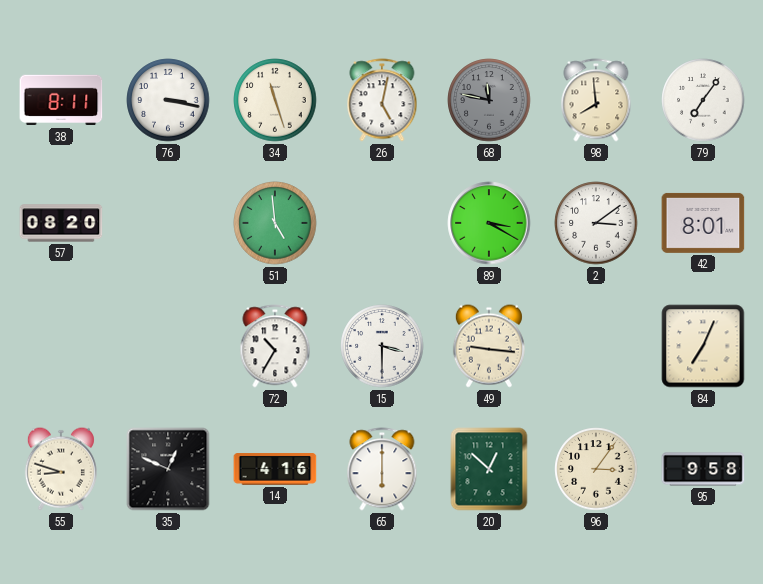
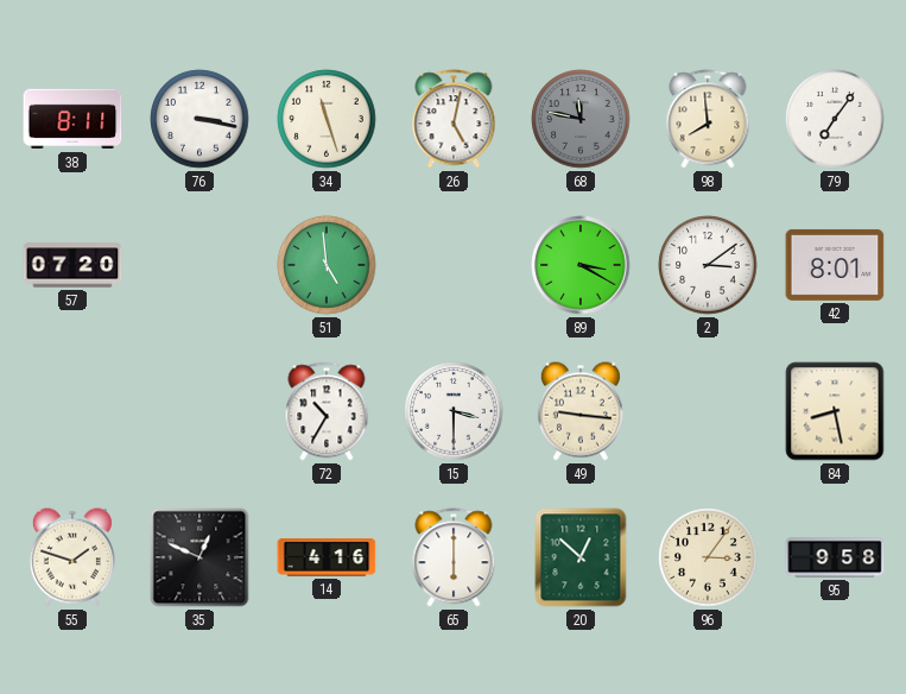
57: 08:20 -> 07:20 (72, 265)
84: 7:04 -> 8:28 (835, 411)
55: 8:48 -> 1:48 (72, 557)
